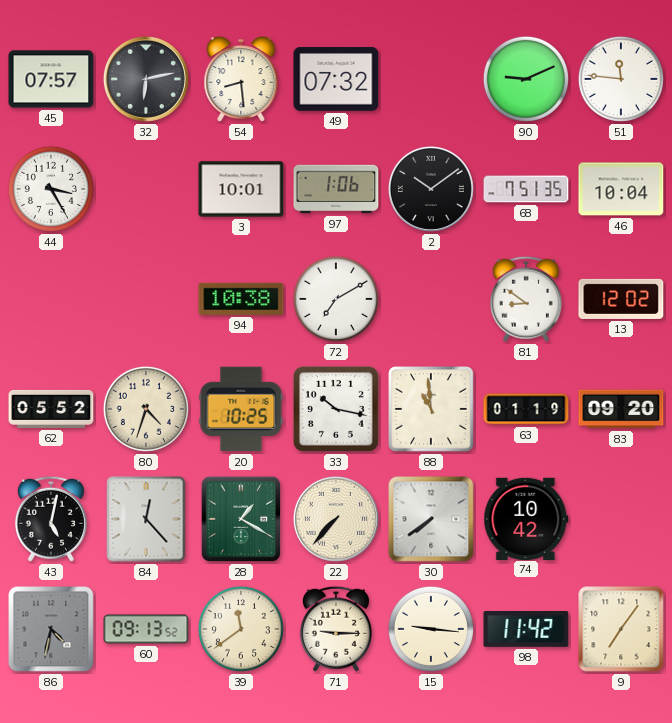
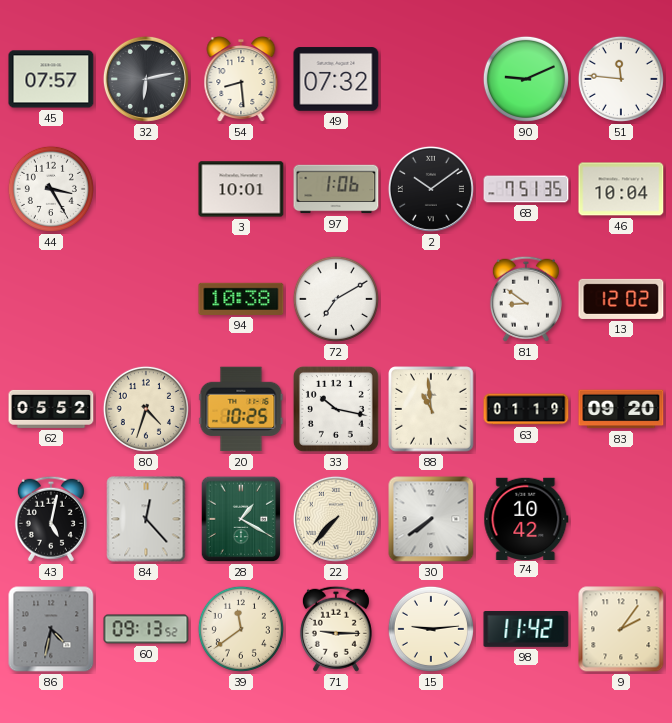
15: 9:16 -> 9:14 (431, 629)
9: 7:06 -> 2:06 (621, 629)
